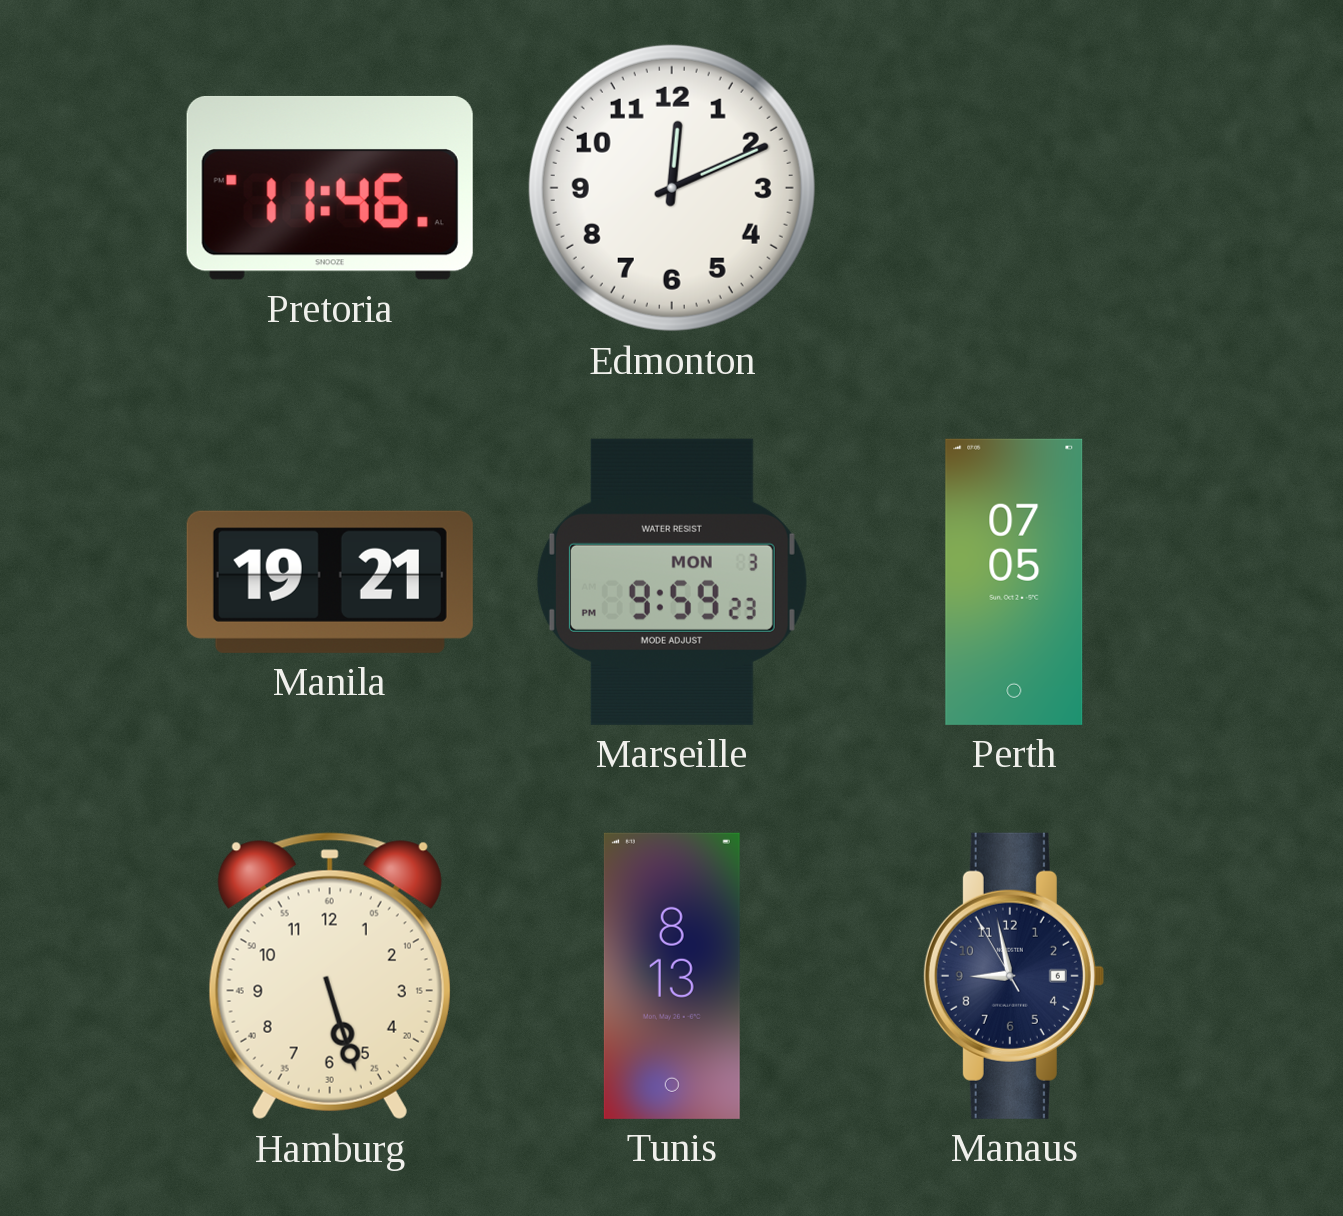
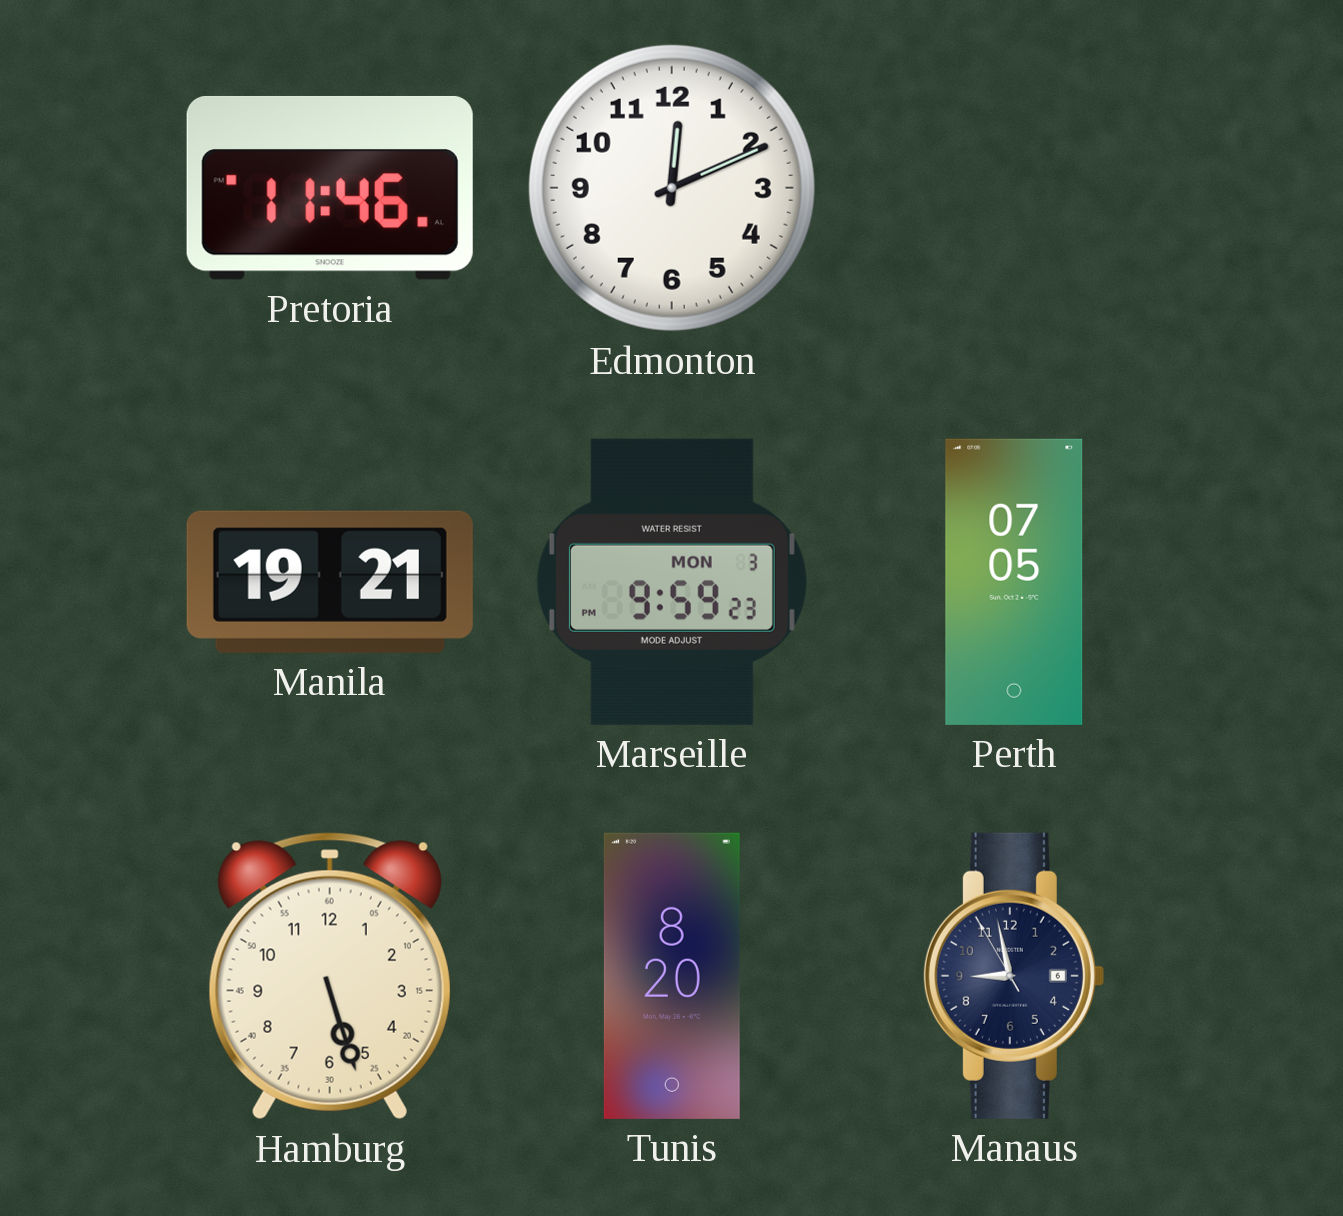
Tunis: 8:13 -> 8:20 (672, 976)
